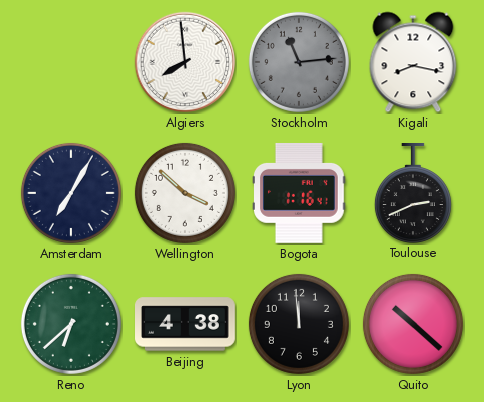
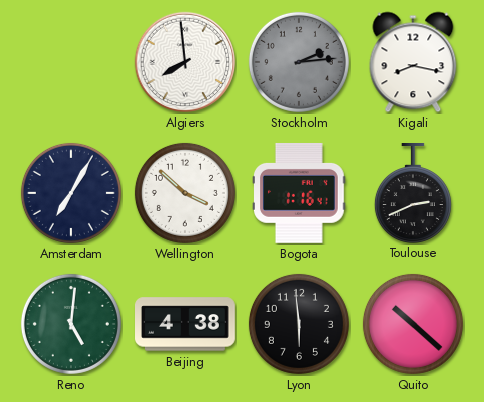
Stockholm: 11:14 -> 2:14 (299, 62)
Reno: 6:38 -> 5:01 (71, 324)
Lyon: 11:59 -> 5:59 (299, 324)
